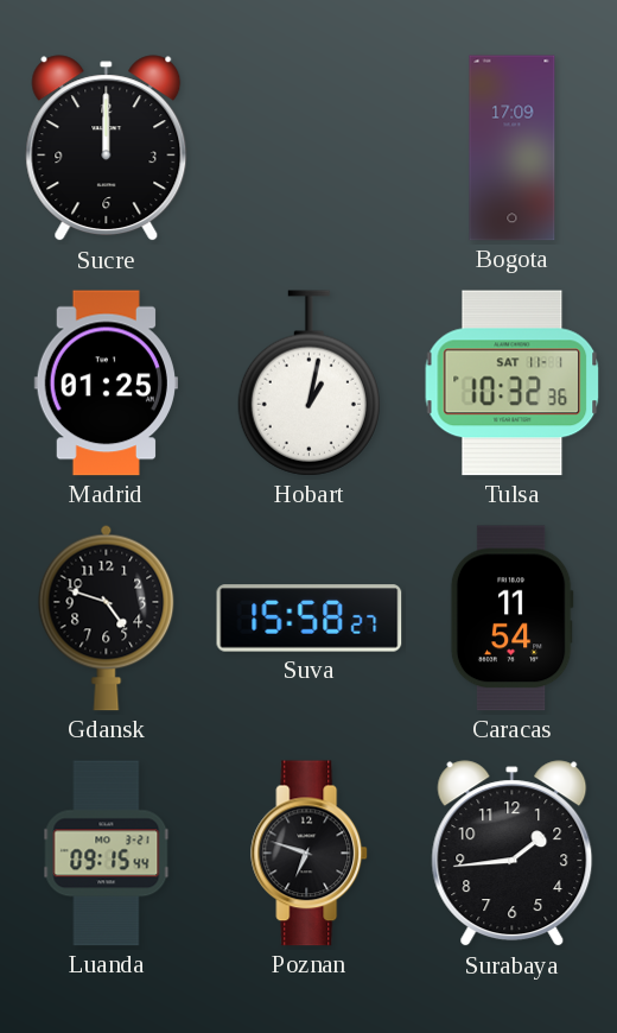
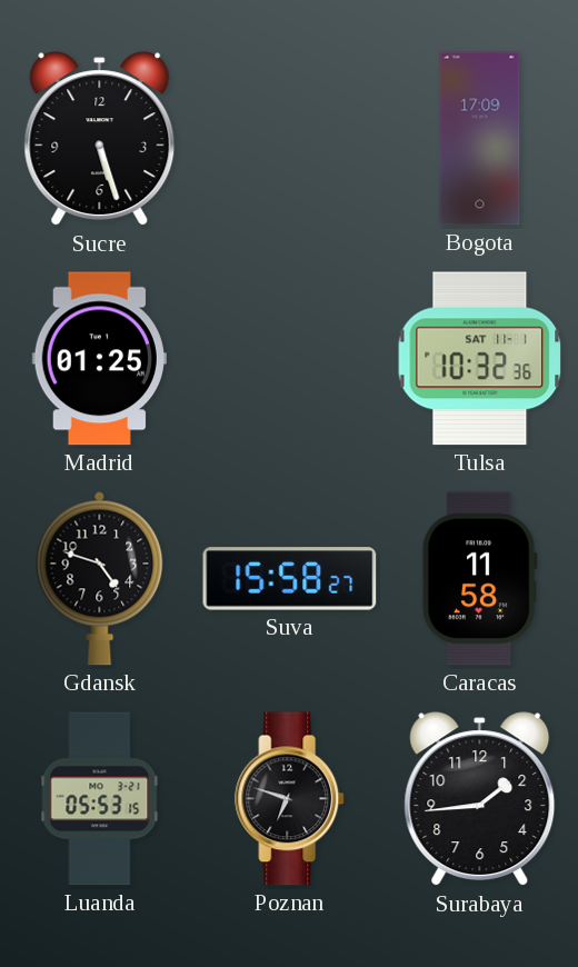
Sucre: 12:00 -> 5:27 (100, 139)
Hobart: 1:02 -> none (308, 384)
Caracas: 11:54 -> 11:58 (479, 579)
Luanda: 09:15 -> 05:53 (100, 799)
